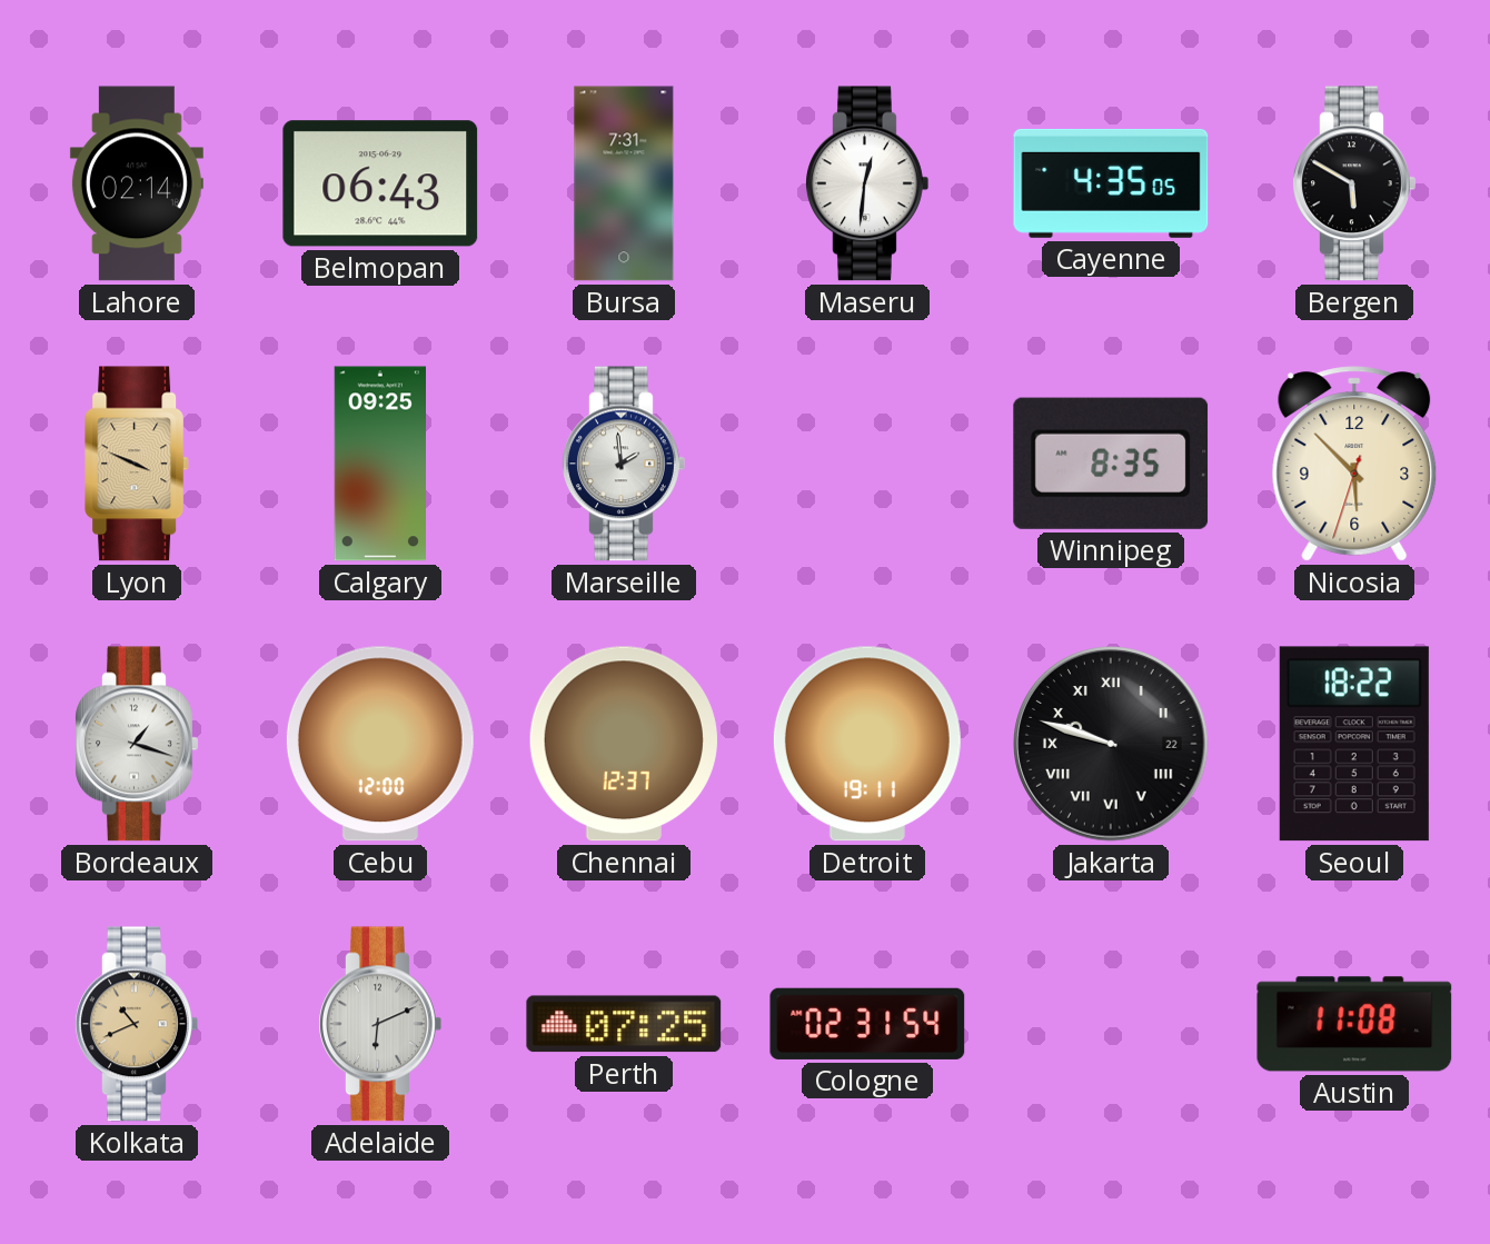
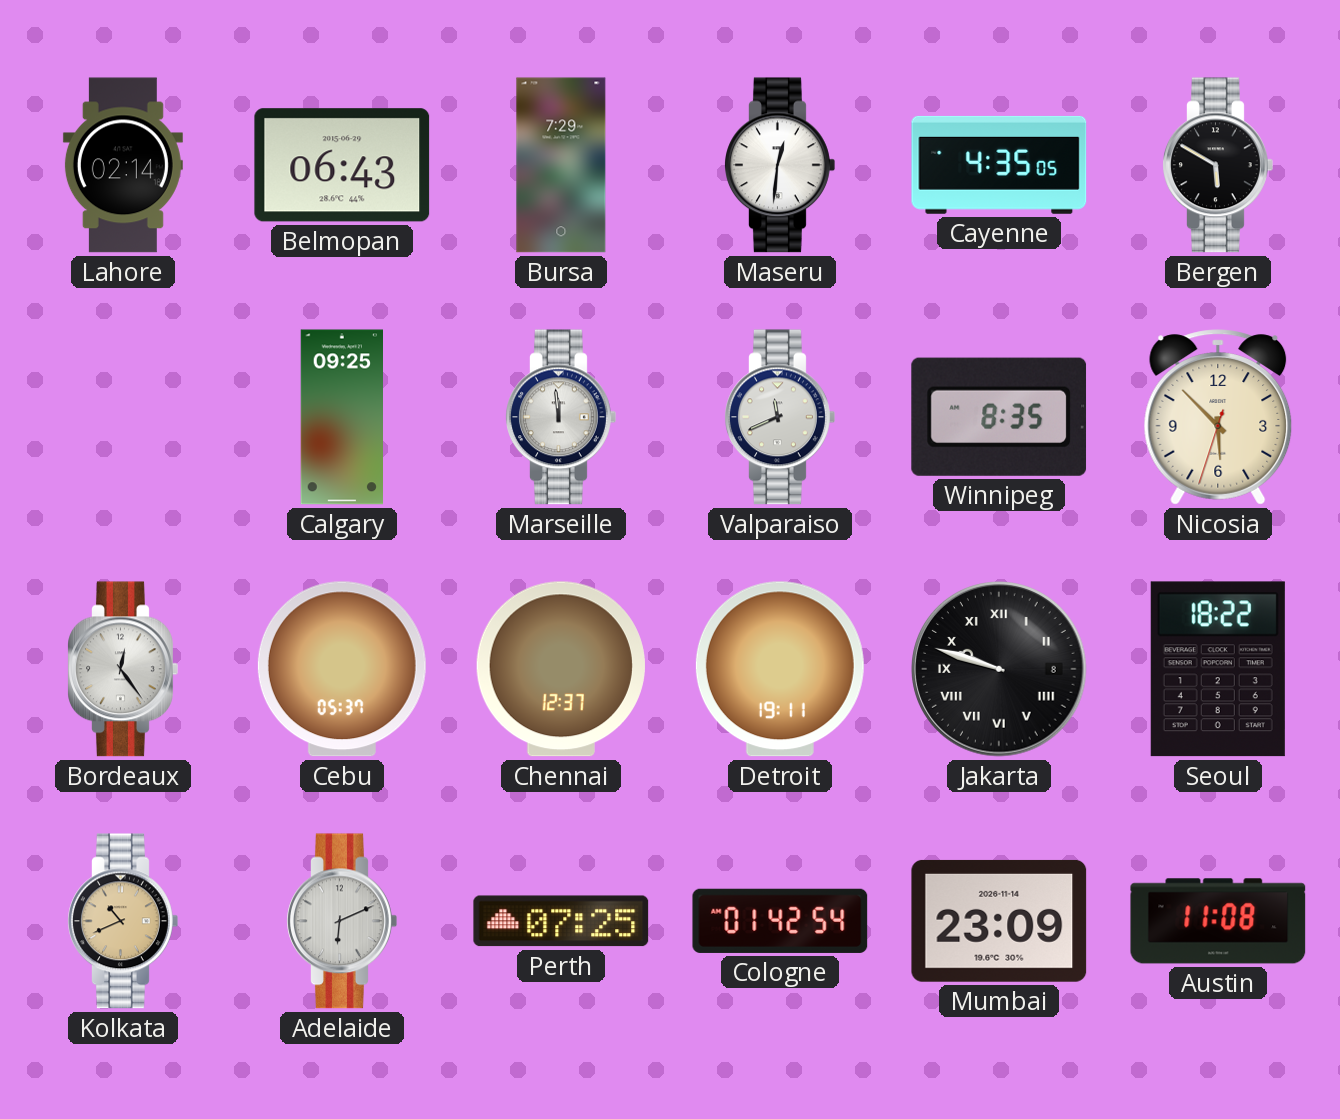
Bursa: 7:31 -> 7:29 (561, 165)
Lyon: 3:49 -> none (138, 464)
Marseille: 1:59 -> 11:59 (561, 417)
Valparaiso: none -> 11:41 (780, 417)
Bordeaux: 1:18 -> 12:24 (123, 669)
Cebu: 12:00 -> 05:37 (342, 669)
Jakarta date: 22 -> 8 (999, 669)
Cologne: 02:31 -> 01:42 (780, 921)
Mumbai: none -> 23:09 (999, 921)
